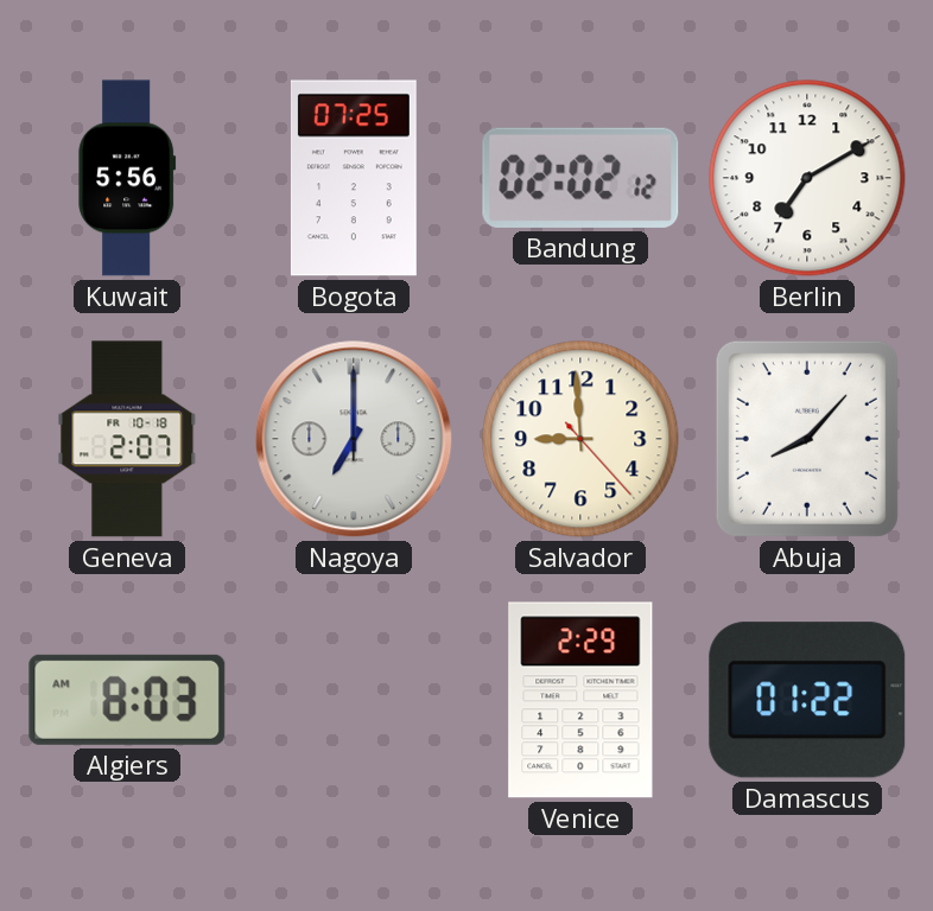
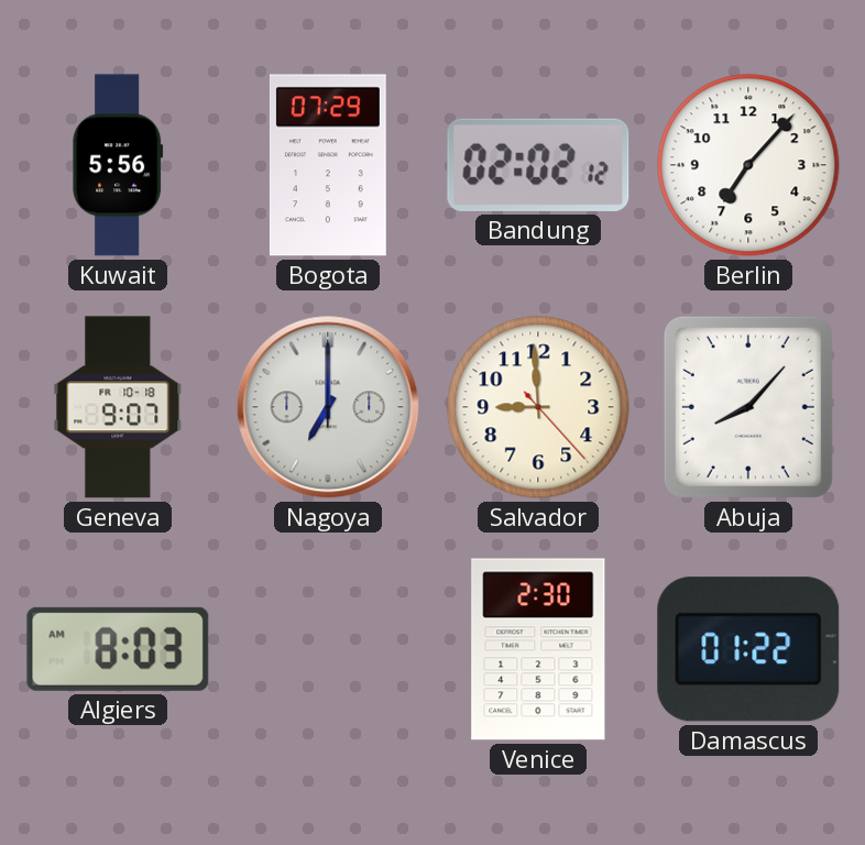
Bogota: 07:25 -> 07:29 (328, 165)
Berlin: 7:10 -> 7:07 (748, 165)
Geneva: 2:07 -> 9:07 (118, 407)
Venice: 2:29 -> 2:30 (538, 649)
